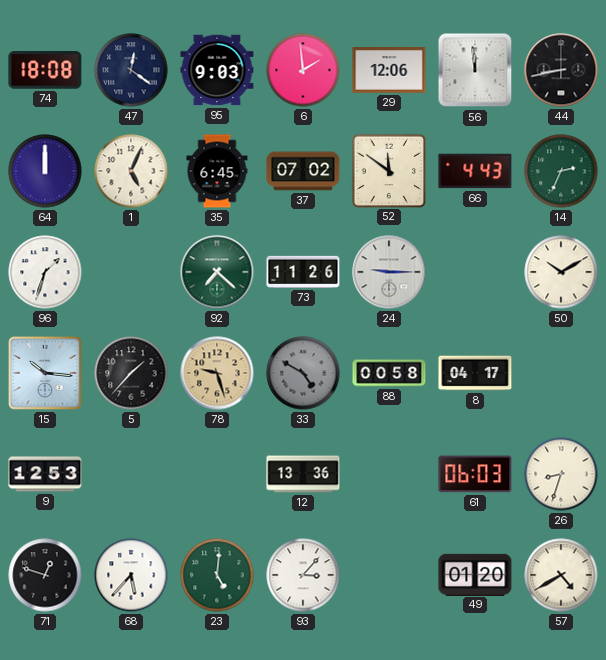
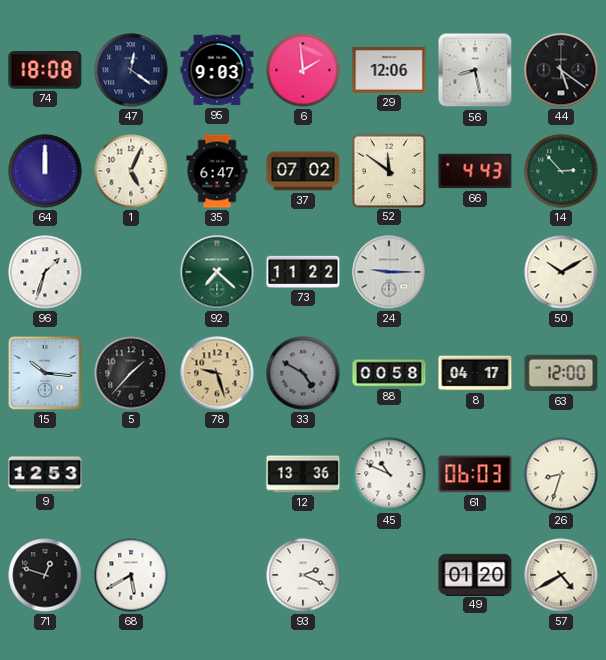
56: 11:59 -> 8:28 (475, 70)
44: 8:43 -> 5:21 (561, 70)
35: 6:45 -> 6:47 (217, 171)
14: 2:34 -> 2:53 (561, 171)
73: 11:26 -> 11:22 (303, 272)
63: none -> 12:00 (561, 373)
45: none -> 10:49 (389, 474)
68: 5:37 -> 5:40 (131, 575)
23: 5:01 -> none (217, 575)
93: 3:07 -> 2:19 (303, 575)
